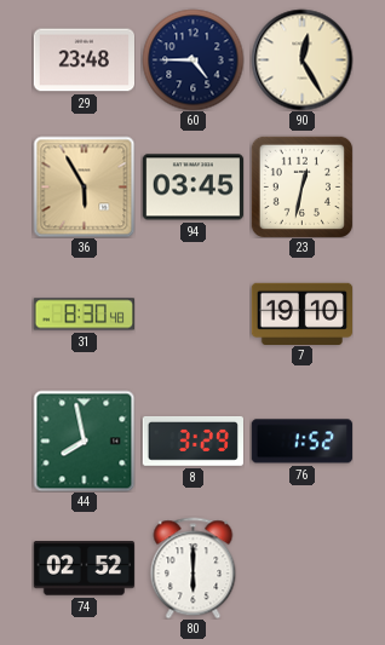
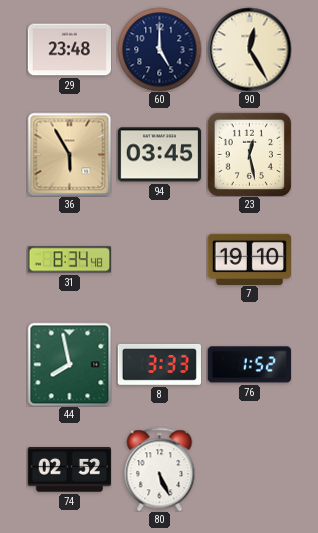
60: 4:45 -> 5:00 (159, 49)
23: 12:32 -> 12:28 (249, 154)
31: 8:30 -> 8:34 (69, 260)
8: 3:29 -> 3:33 (159, 364)
80: 6:00 -> 5:26 (160, 469)
